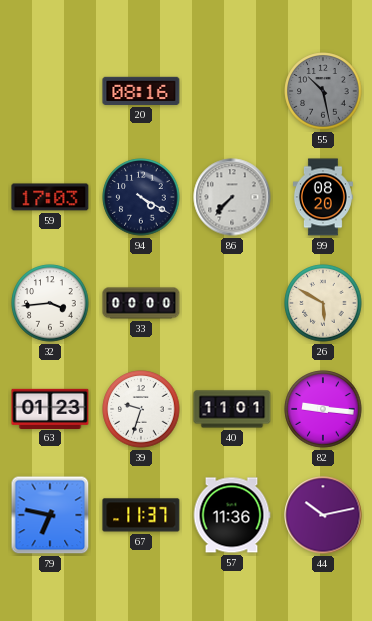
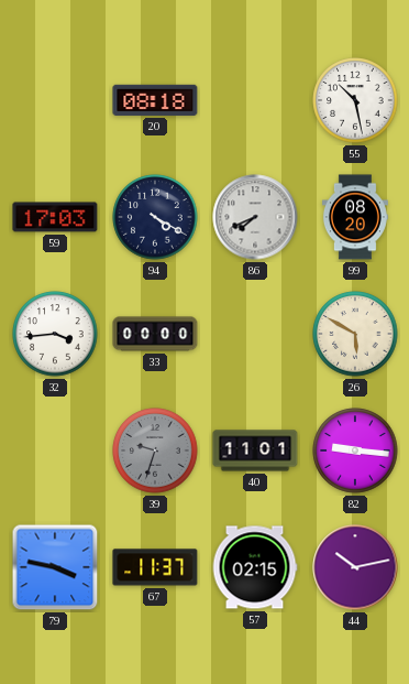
20: 08:16 -> 08:18 (155, 100)
55 dial: grey -> white (355, 100)
86: 7:37 -> 7:41 (255, 217)
63: 01:23 -> none (50, 408)
39 dial: white -> grey (155, 450)
79: 6:47 -> 3:47 (55, 567)
57: 11:36 -> 02:15 (255, 567)
